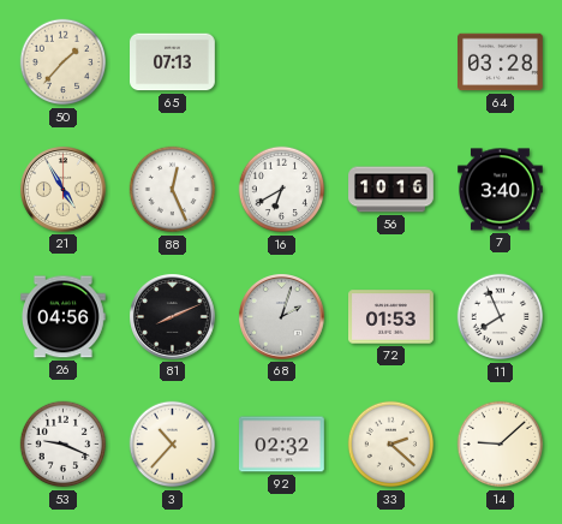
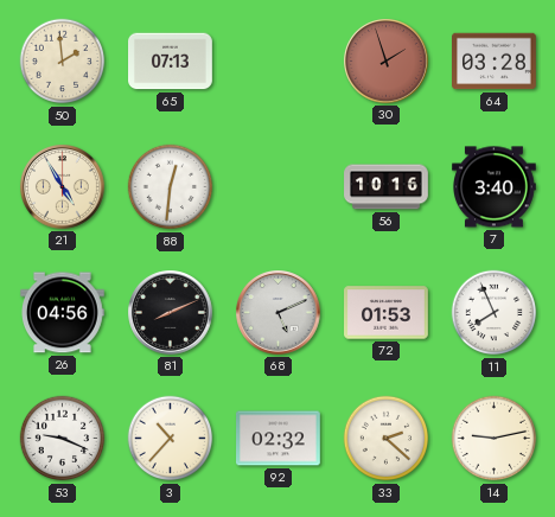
50: 1:37 -> 1:59 (63, 62)
30: none -> 1:57 (387, 62)
88: 12:26 -> 12:31 (171, 187)
16: 6:40 -> none (282, 190)
68: 2:03 -> 5:11 (279, 313)
14: 9:08 -> 9:13 (495, 439)
